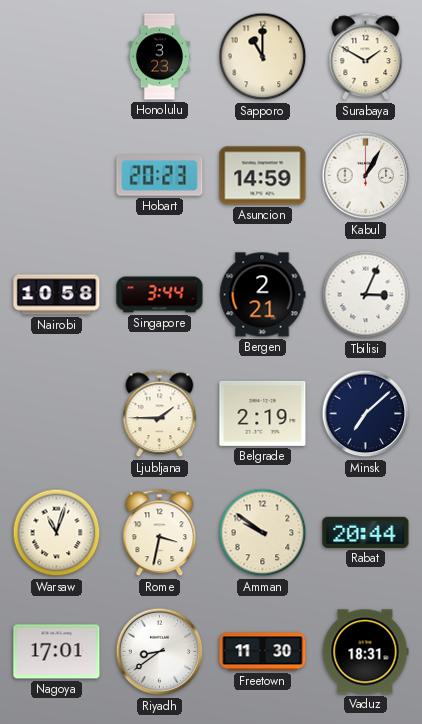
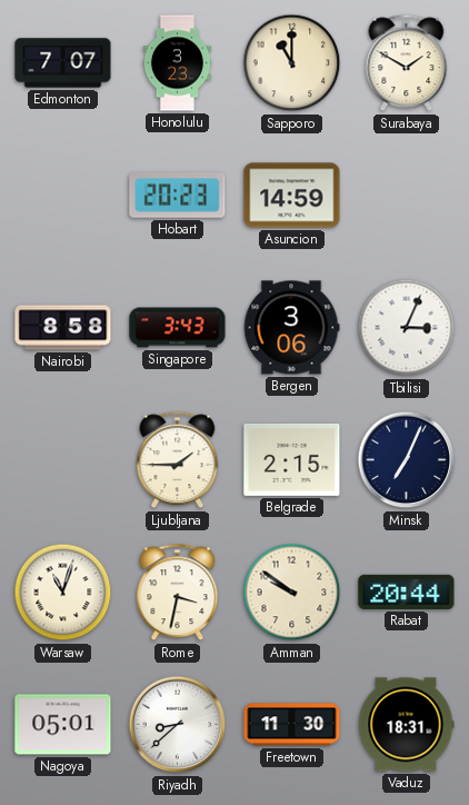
Edmonton: none -> 7:07 (63, 63)
Kabul: 1:05 -> none (366, 176)
Nairobi: 10:58 -> 8:58 (63, 328)
Singapore: 3:44 -> 3:43 (178, 328)
Bergen: 2:21 -> 3:06 (291, 328)
Belgrade: 2:19 -> 2:15 (292, 459)
Minsk: 7:08 -> 7:04 (407, 460)
Nagoya: 17:01 -> 05:01 (63, 725)
Riyadh: 8:39 -> 8:38 (178, 725)
